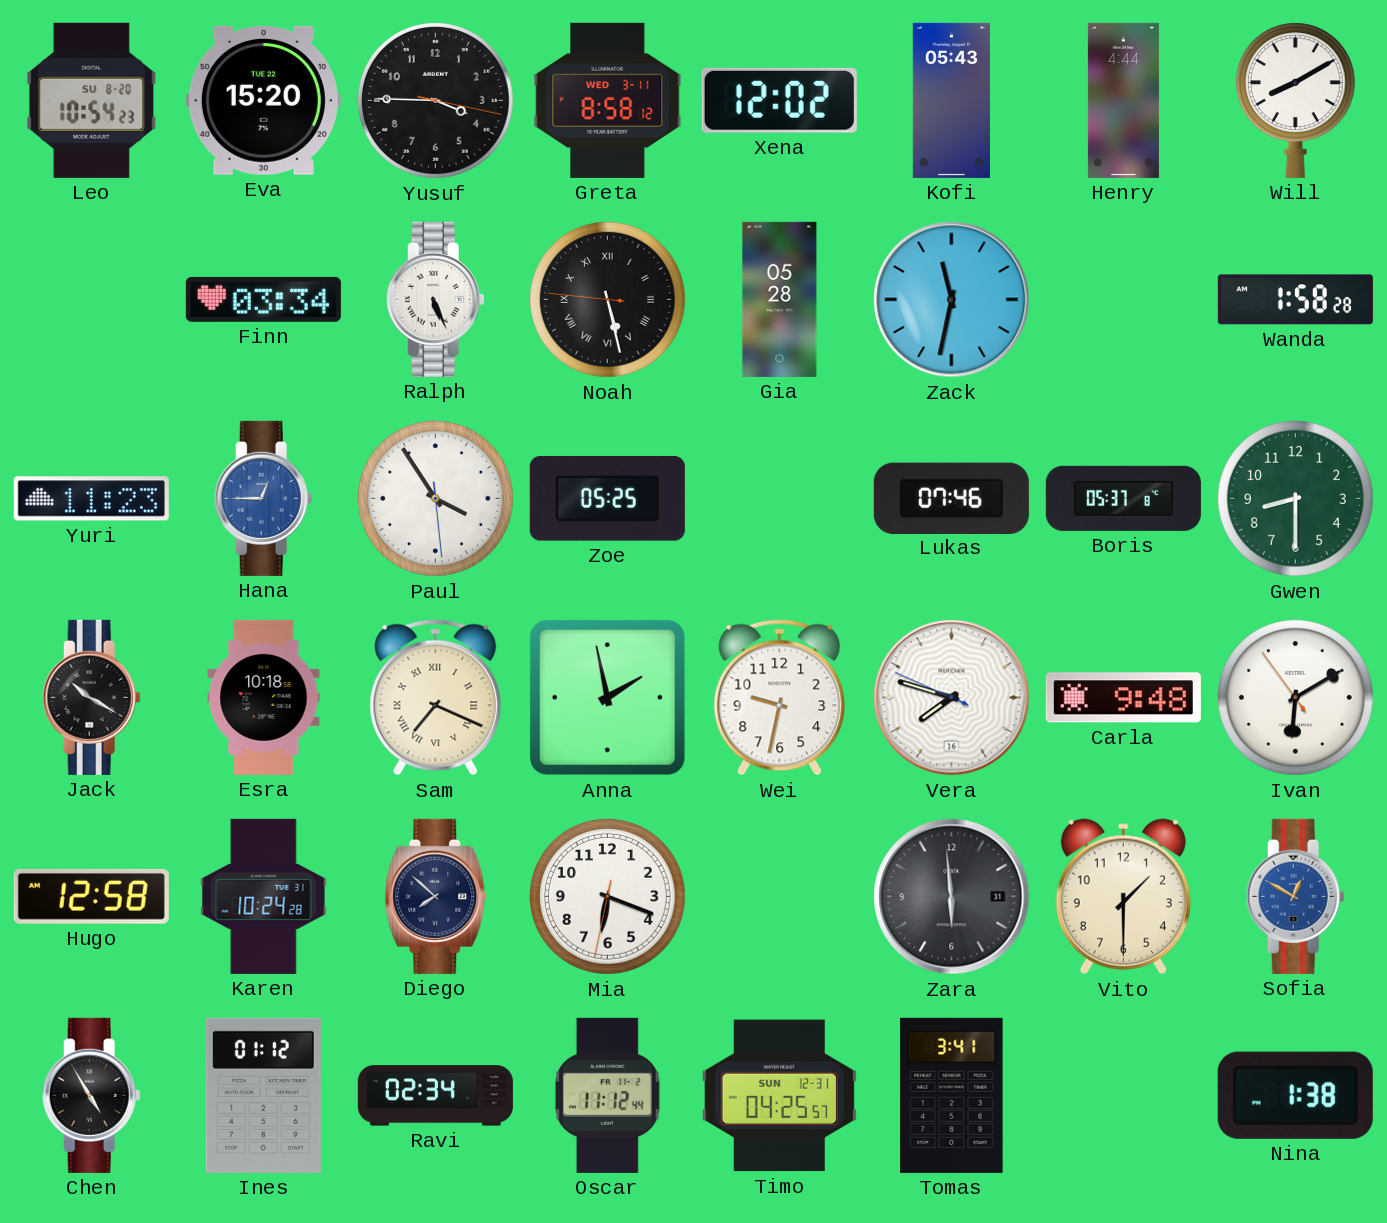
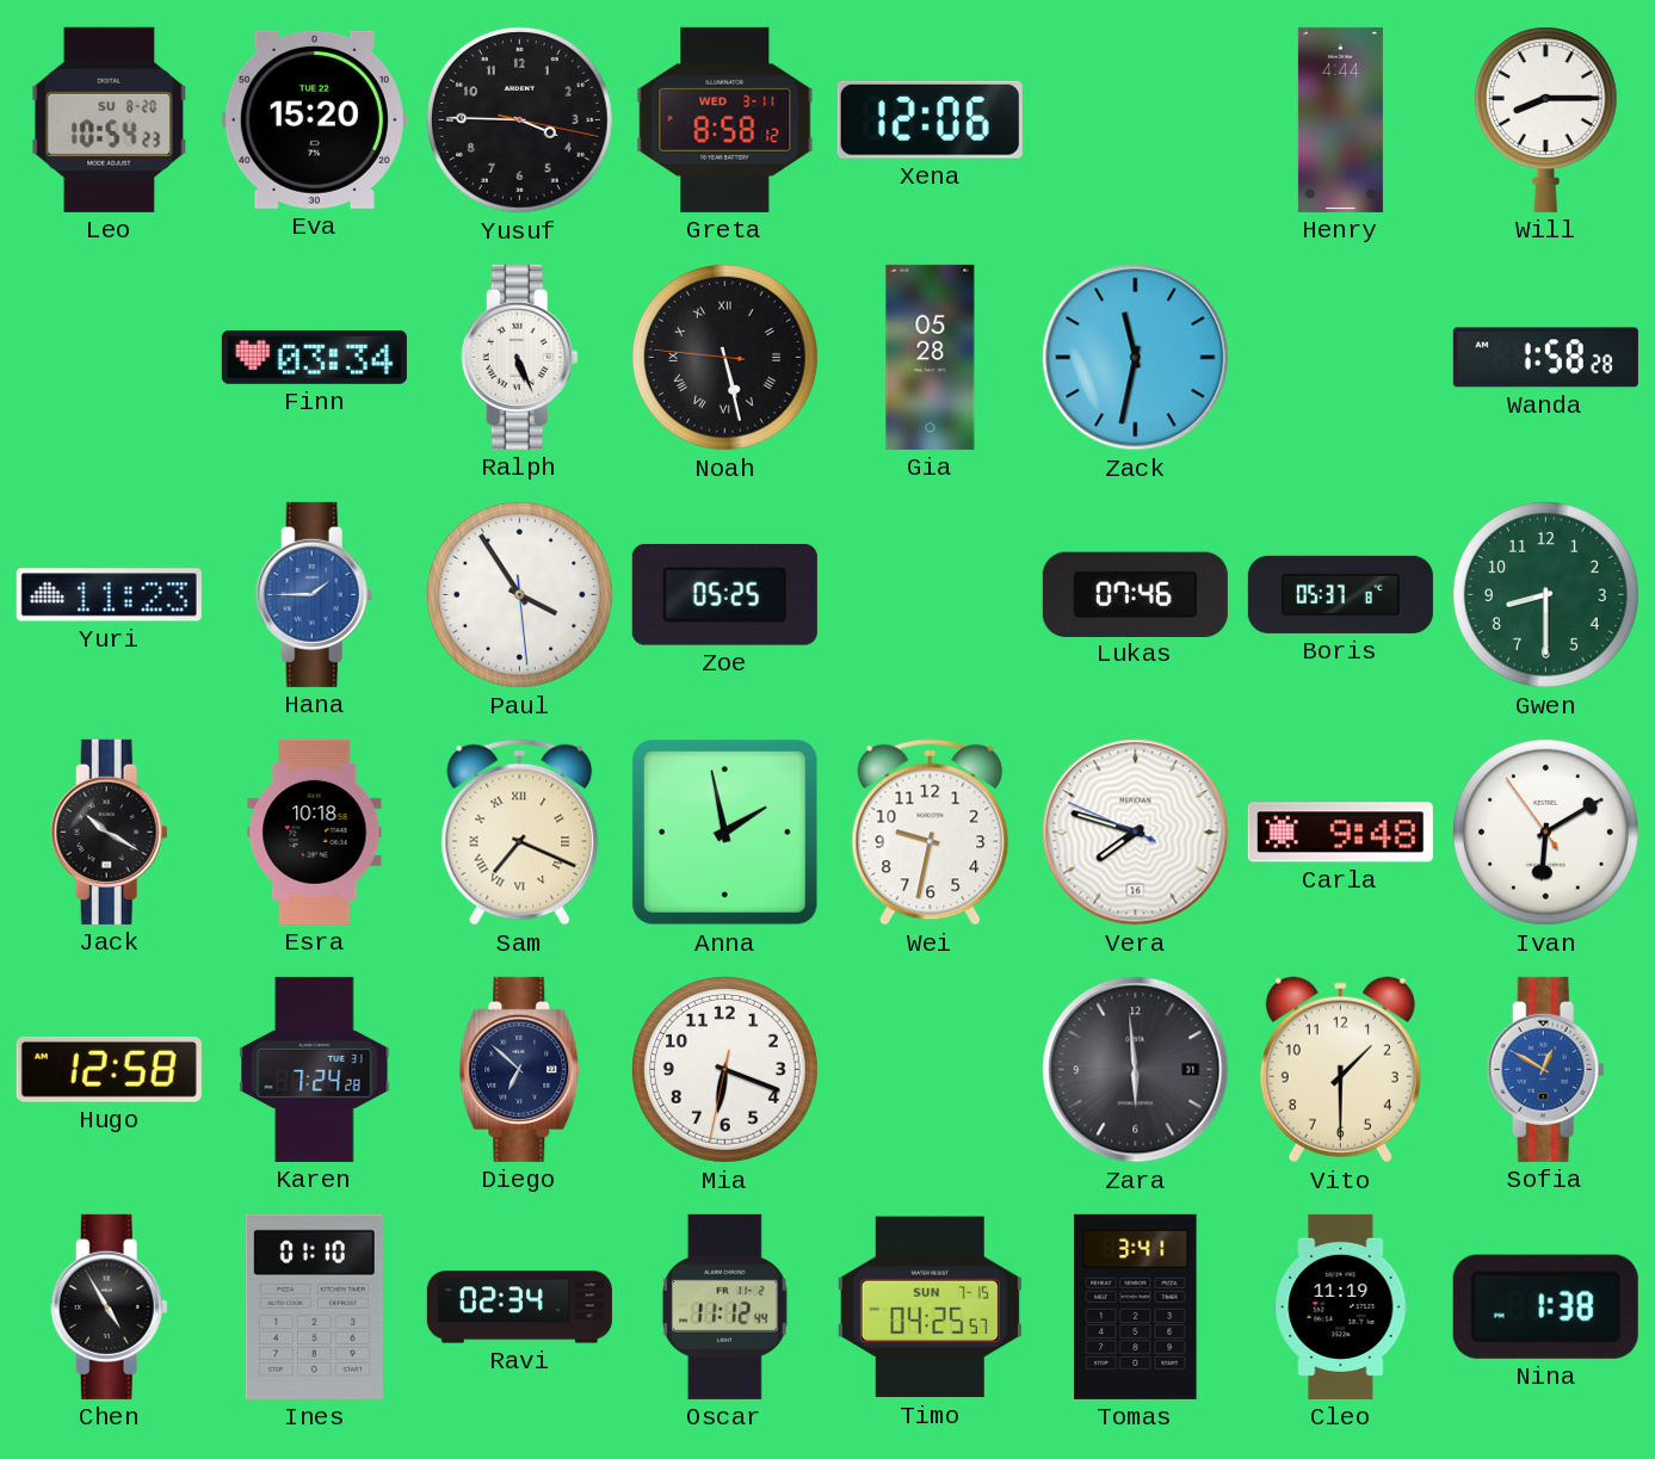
Xena: 12:02 -> 12:06 (930, 119)
Kofi: 05:43 -> none (951, 100)
Will: 8:10 -> 8:15 (1545, 119)
Hana: 12:45 -> 1:45 (314, 594)
Karen: 10:24 -> 7:24 (315, 1069)
Diego: 7:52 -> 6:52 (520, 1069)
Ines: 01:12 -> 01:10 (314, 1306)
Timo date: SUN 12-31 -> SUN 7-15 (930, 1307)
Cleo: none -> 11:19 (1341, 1306)
